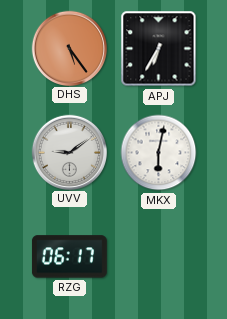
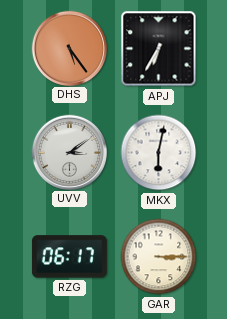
UVV: 9:09 -> 3:09 (70, 152)
GAR: none -> 3:15 (159, 257)
